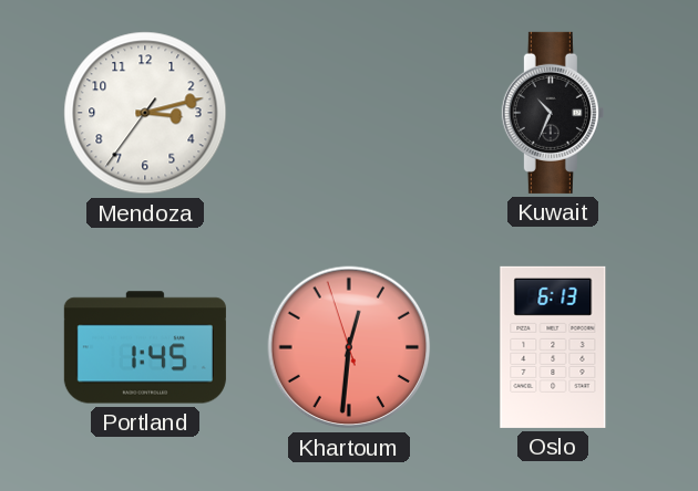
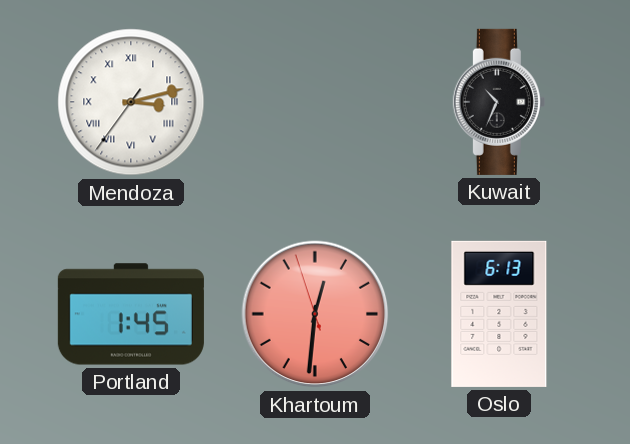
Mendoza numerals: Arabic -> Roman (131, 102)
